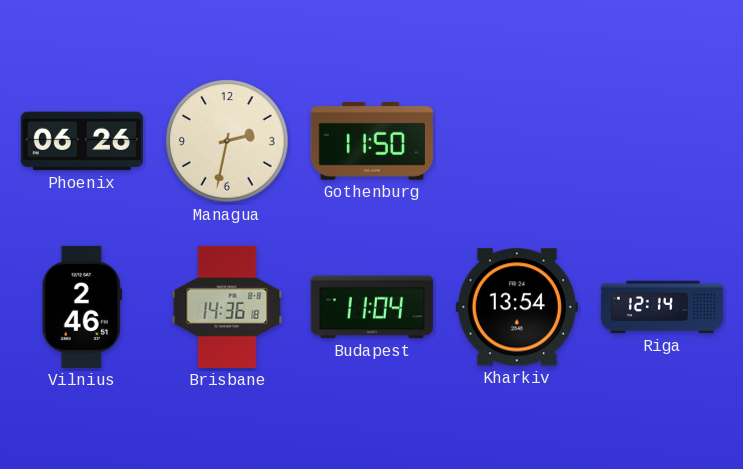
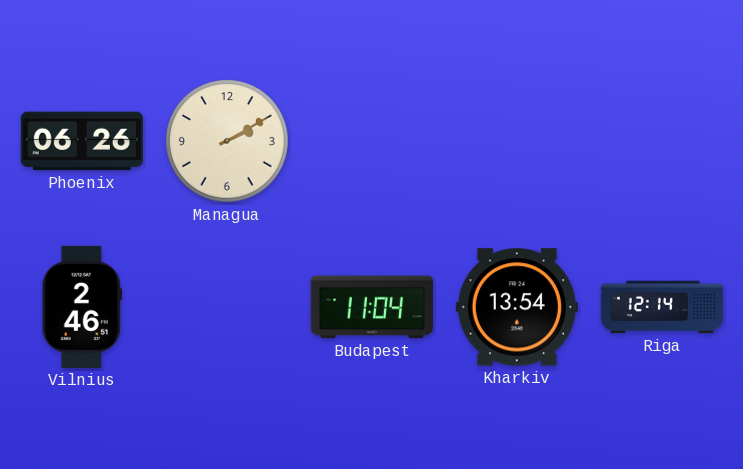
Managua: 2:32 -> 2:10 (228, 142)
Gothenburg: 11:50 -> none (372, 142)
Brisbane: 14:36 -> none (227, 307)
